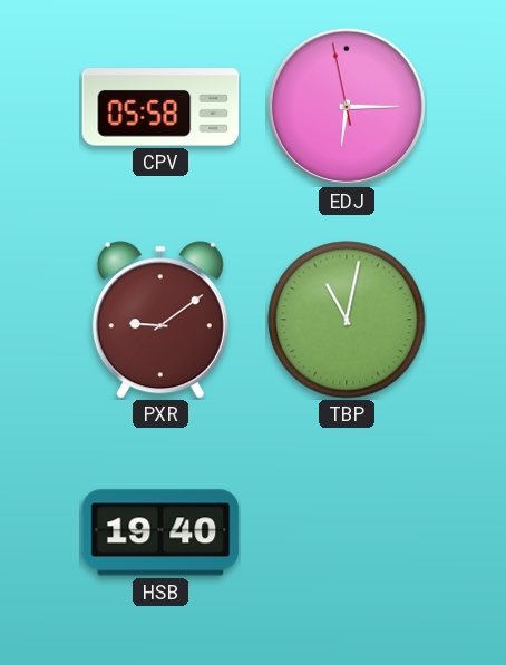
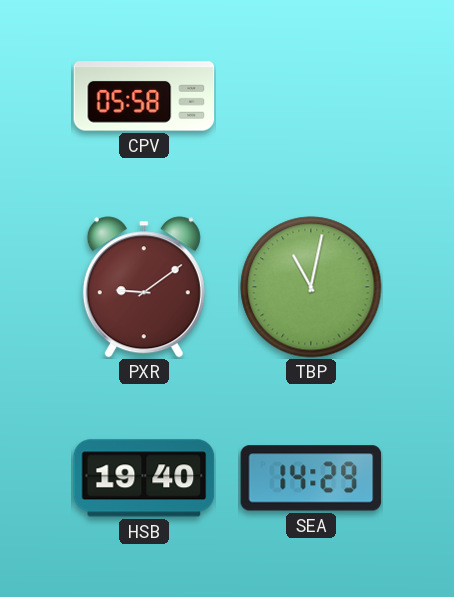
EDJ: 6:14 -> none (347, 107)
SEA: none -> 14:29 (311, 478)
